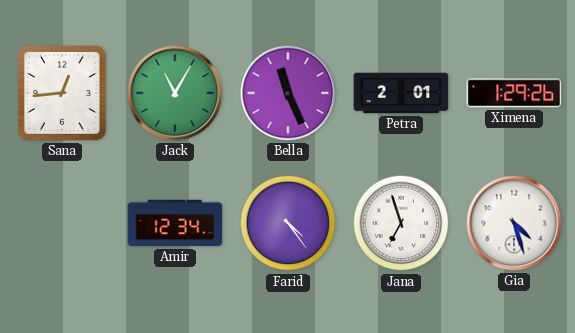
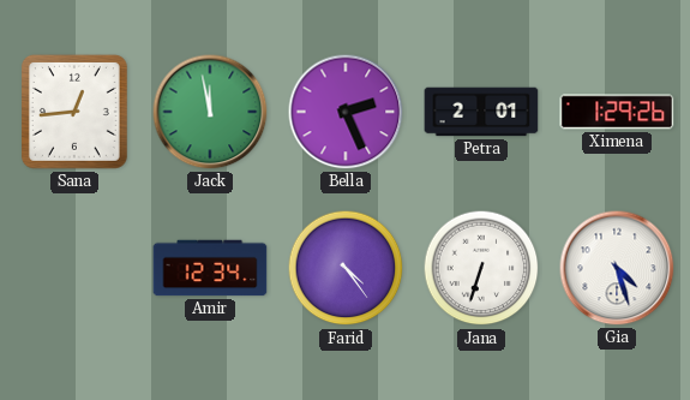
Jack: 11:05 -> 11:58 (210, 112)
Bella: 11:26 -> 2:26 (346, 112)
Jana: 6:57 -> 6:33 (481, 268)
